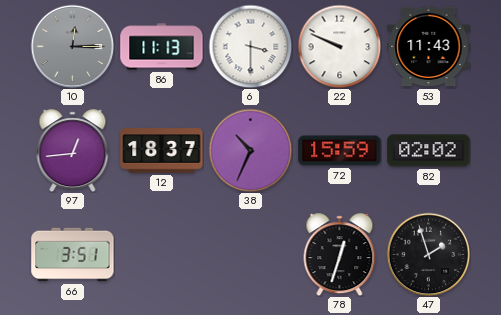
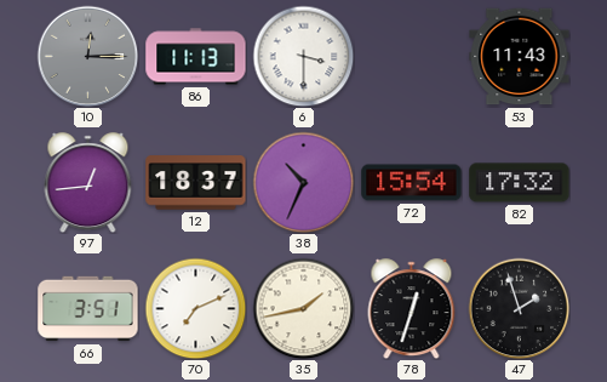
22: 9:49 -> none (339, 46)
72: 15:59 -> 15:54 (412, 183)
82: 02:02 -> 17:32 (520, 183)
70: none -> 7:11 (195, 308)
35: none -> 1:43 (303, 308)
